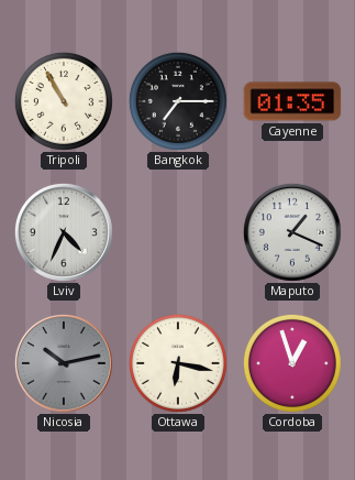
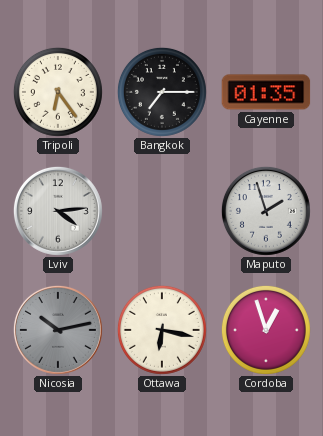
Tripoli: 10:55 -> 6:24 (58, 92)
Lviv: 4:34 -> 4:14 (58, 211)
Maputo: 1:19 -> 1:57 (266, 211)
